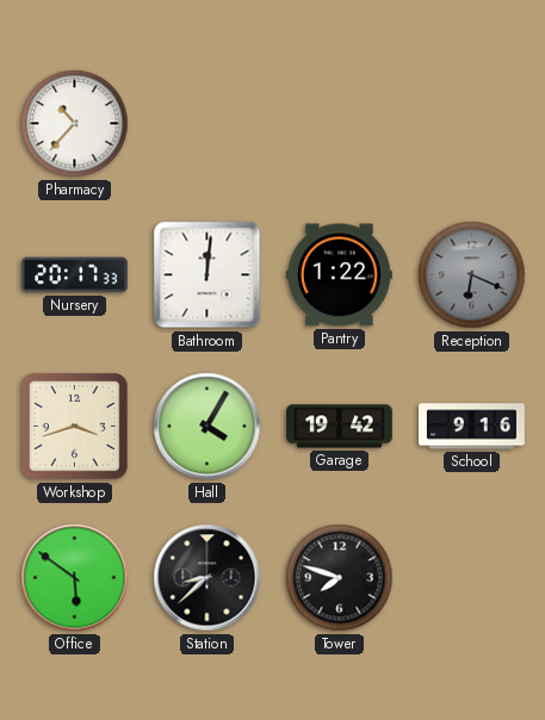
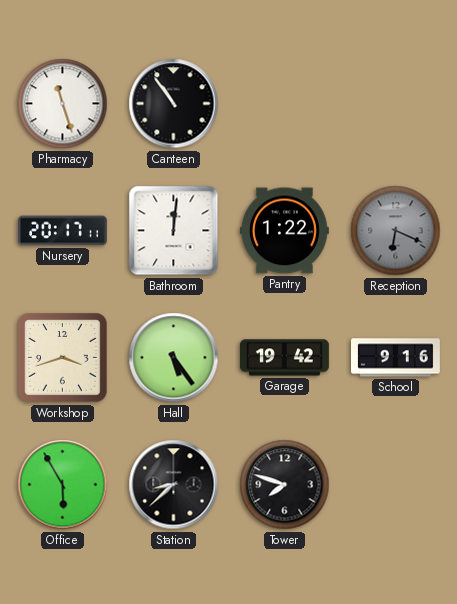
Pharmacy: 10:37 -> 11:27 (63, 104)
Canteen: none -> 10:54 (174, 104)
Nursery: 20:17:33 -> 20:17:11 (63, 231)
Hall: 4:05 -> 5:24 (174, 358)
Office: 5:51 -> 5:55 (63, 485)
